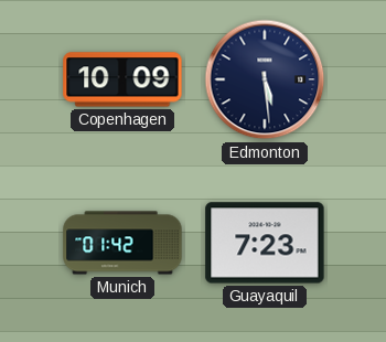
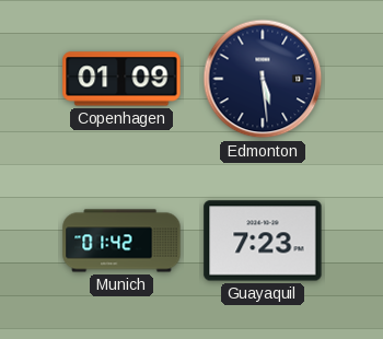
Copenhagen: 10:09 -> 01:09 (121, 79)
